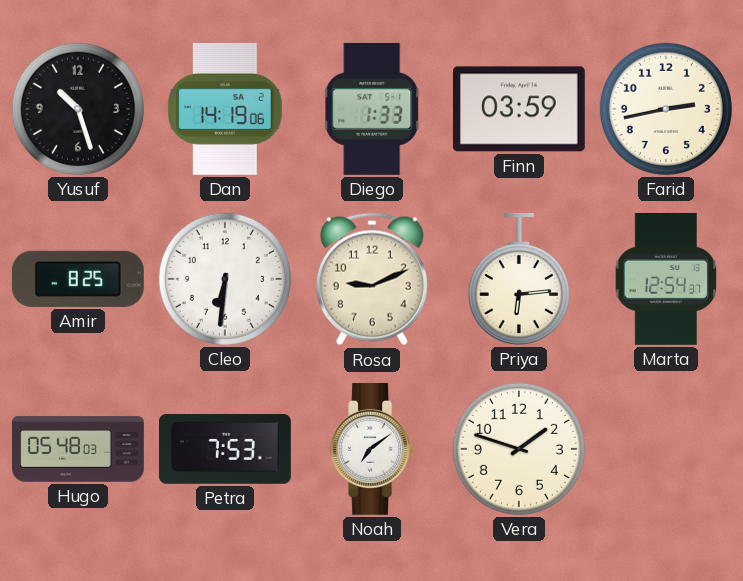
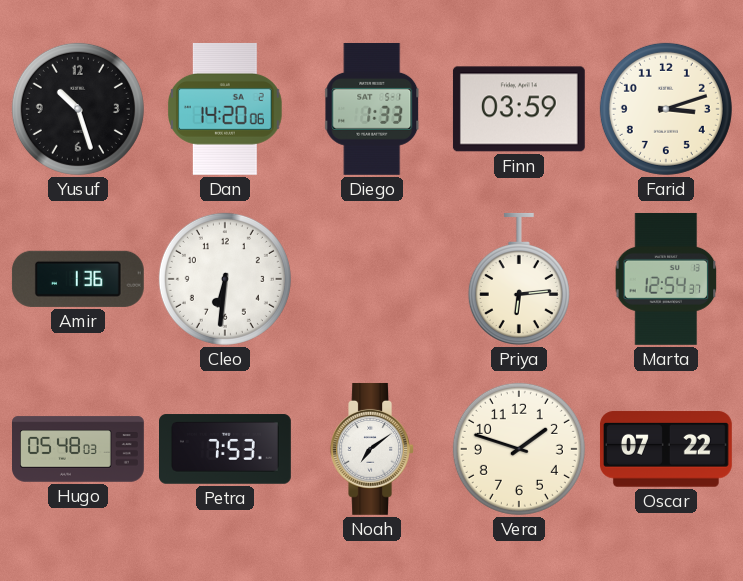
Dan: 14:19 -> 14:20 (226, 109)
Farid: 2:43 -> 3:12 (666, 109)
Amir: 8:25 -> 1:36 (78, 279)
Rosa: 9:11 -> none (372, 279)
Oscar: none -> 07:22 (666, 449)
